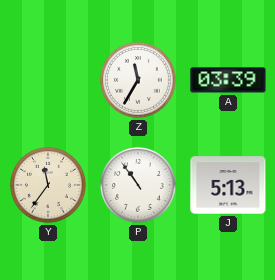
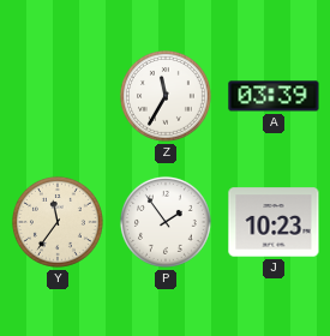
P: 10:54 -> 1:54 (166, 222)
J: 5:13 -> 10:23 (274, 222)
